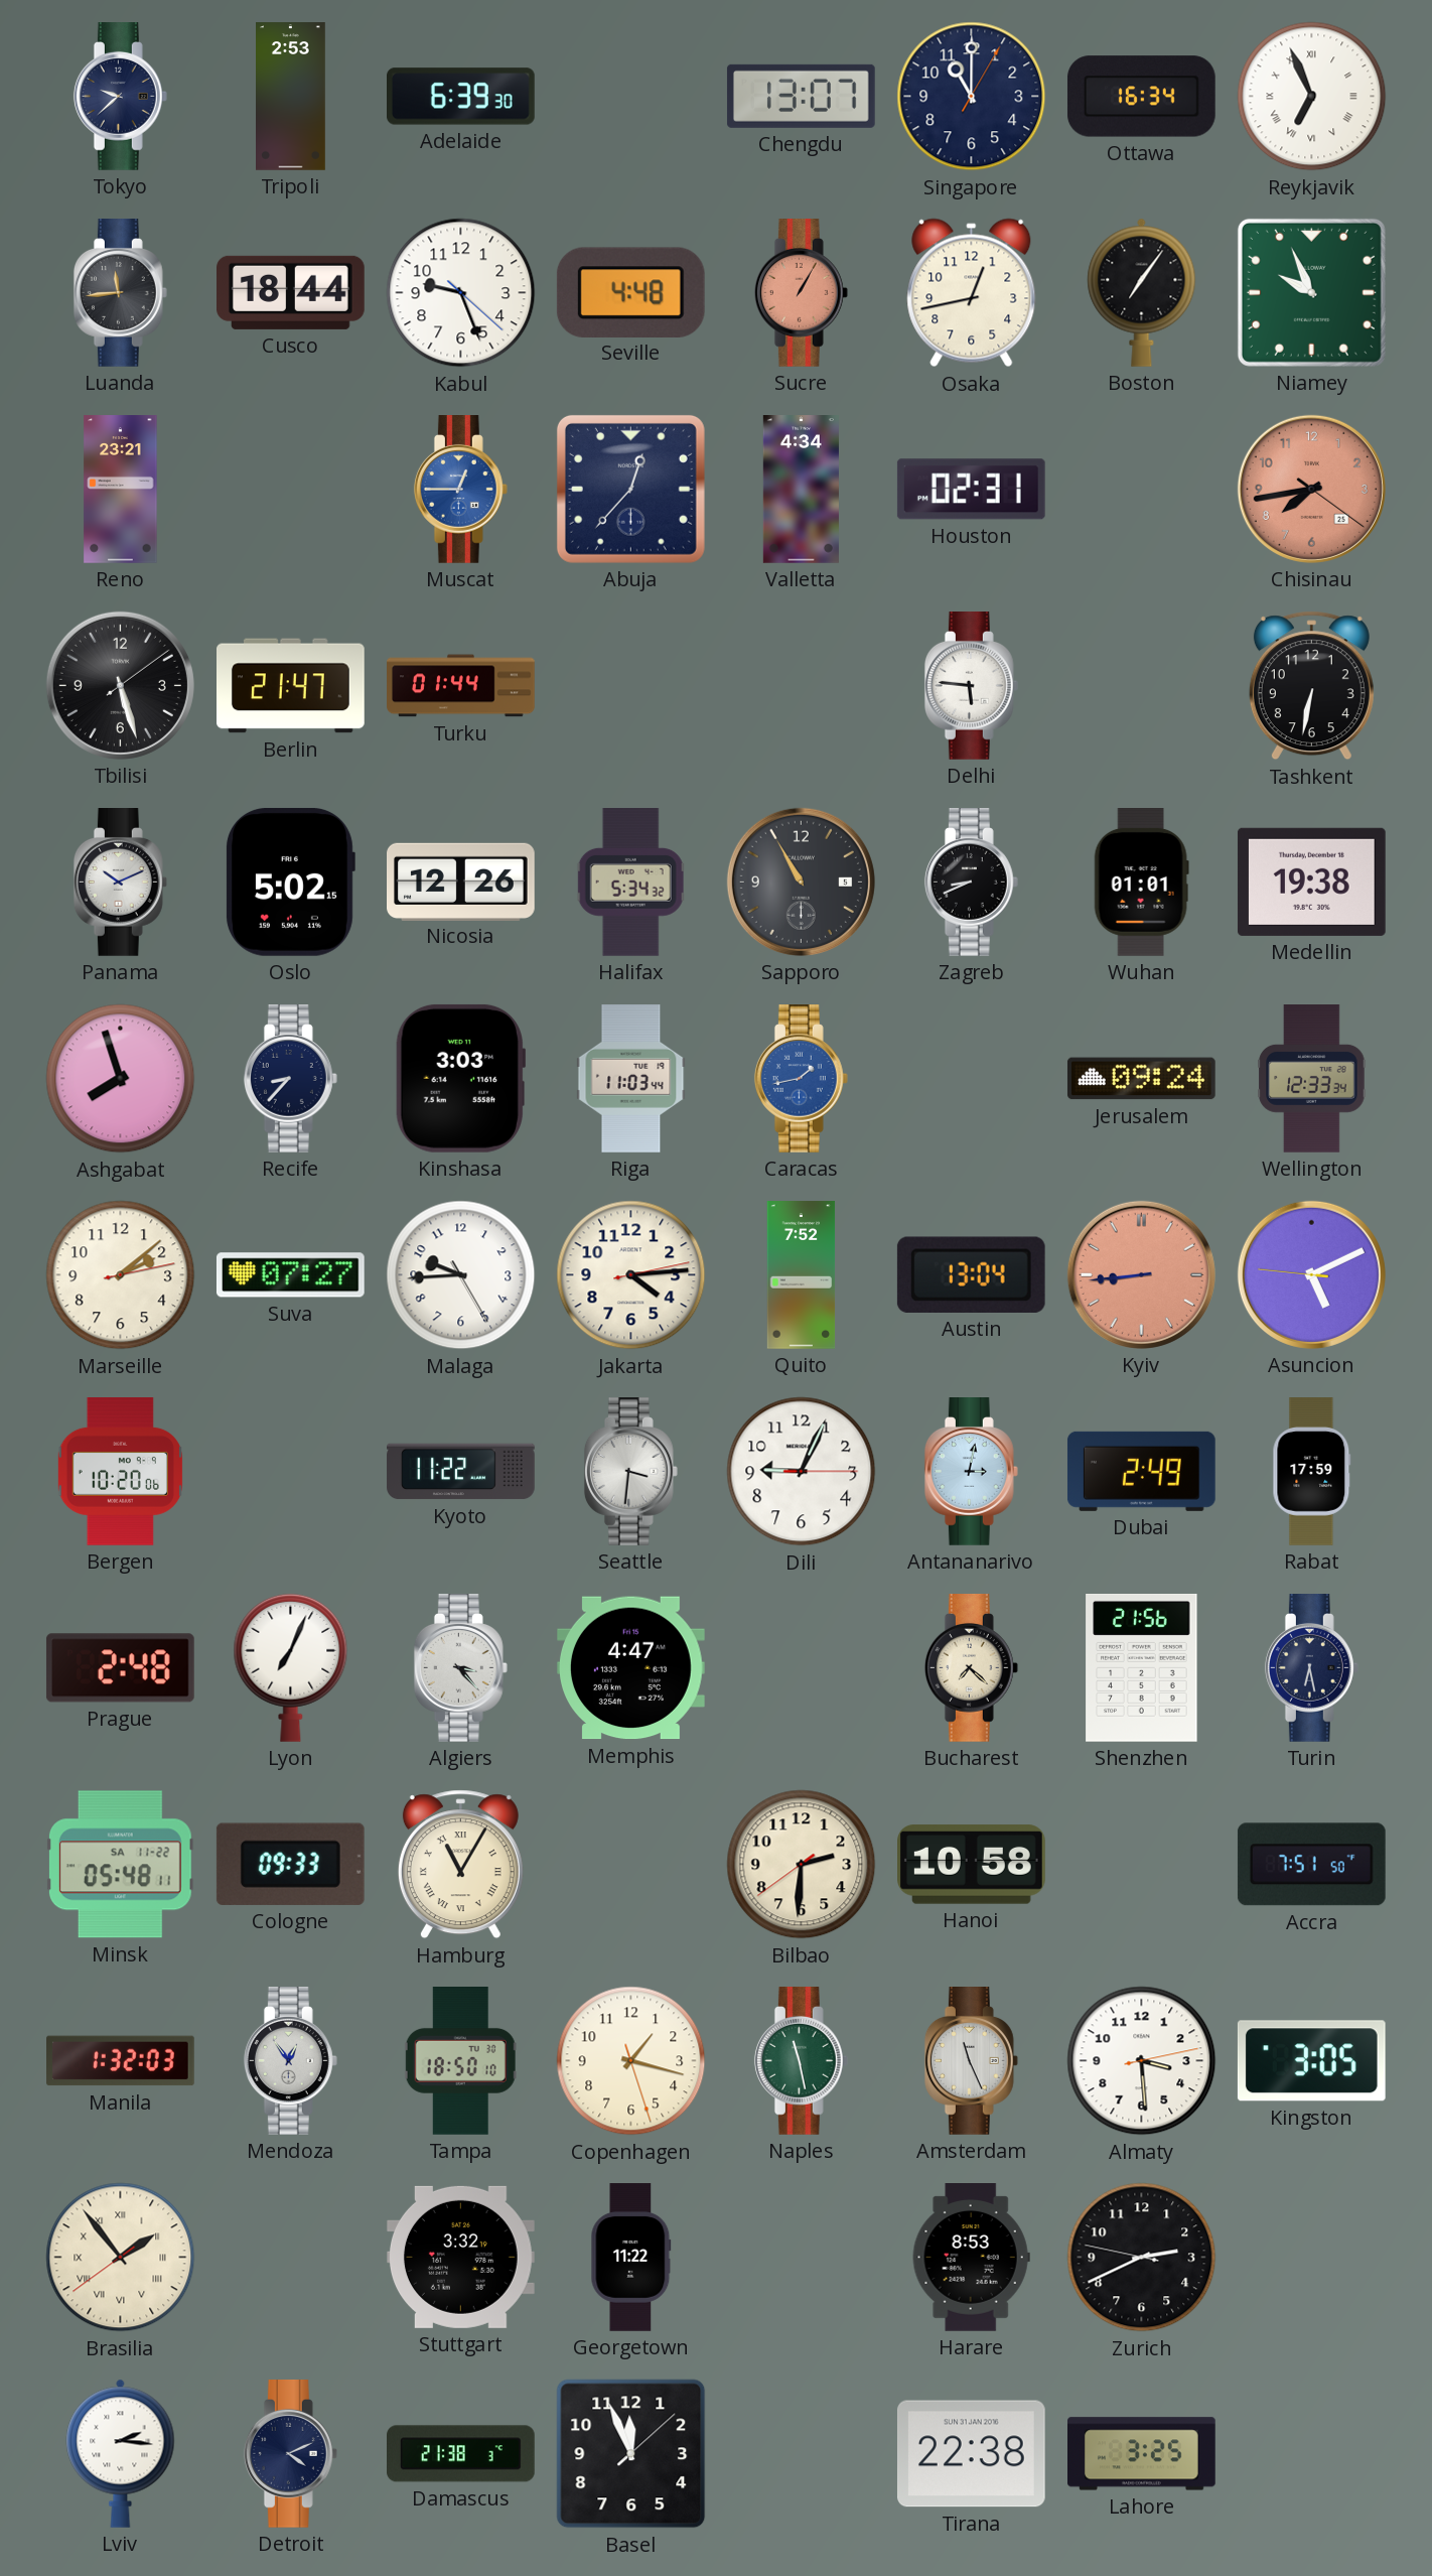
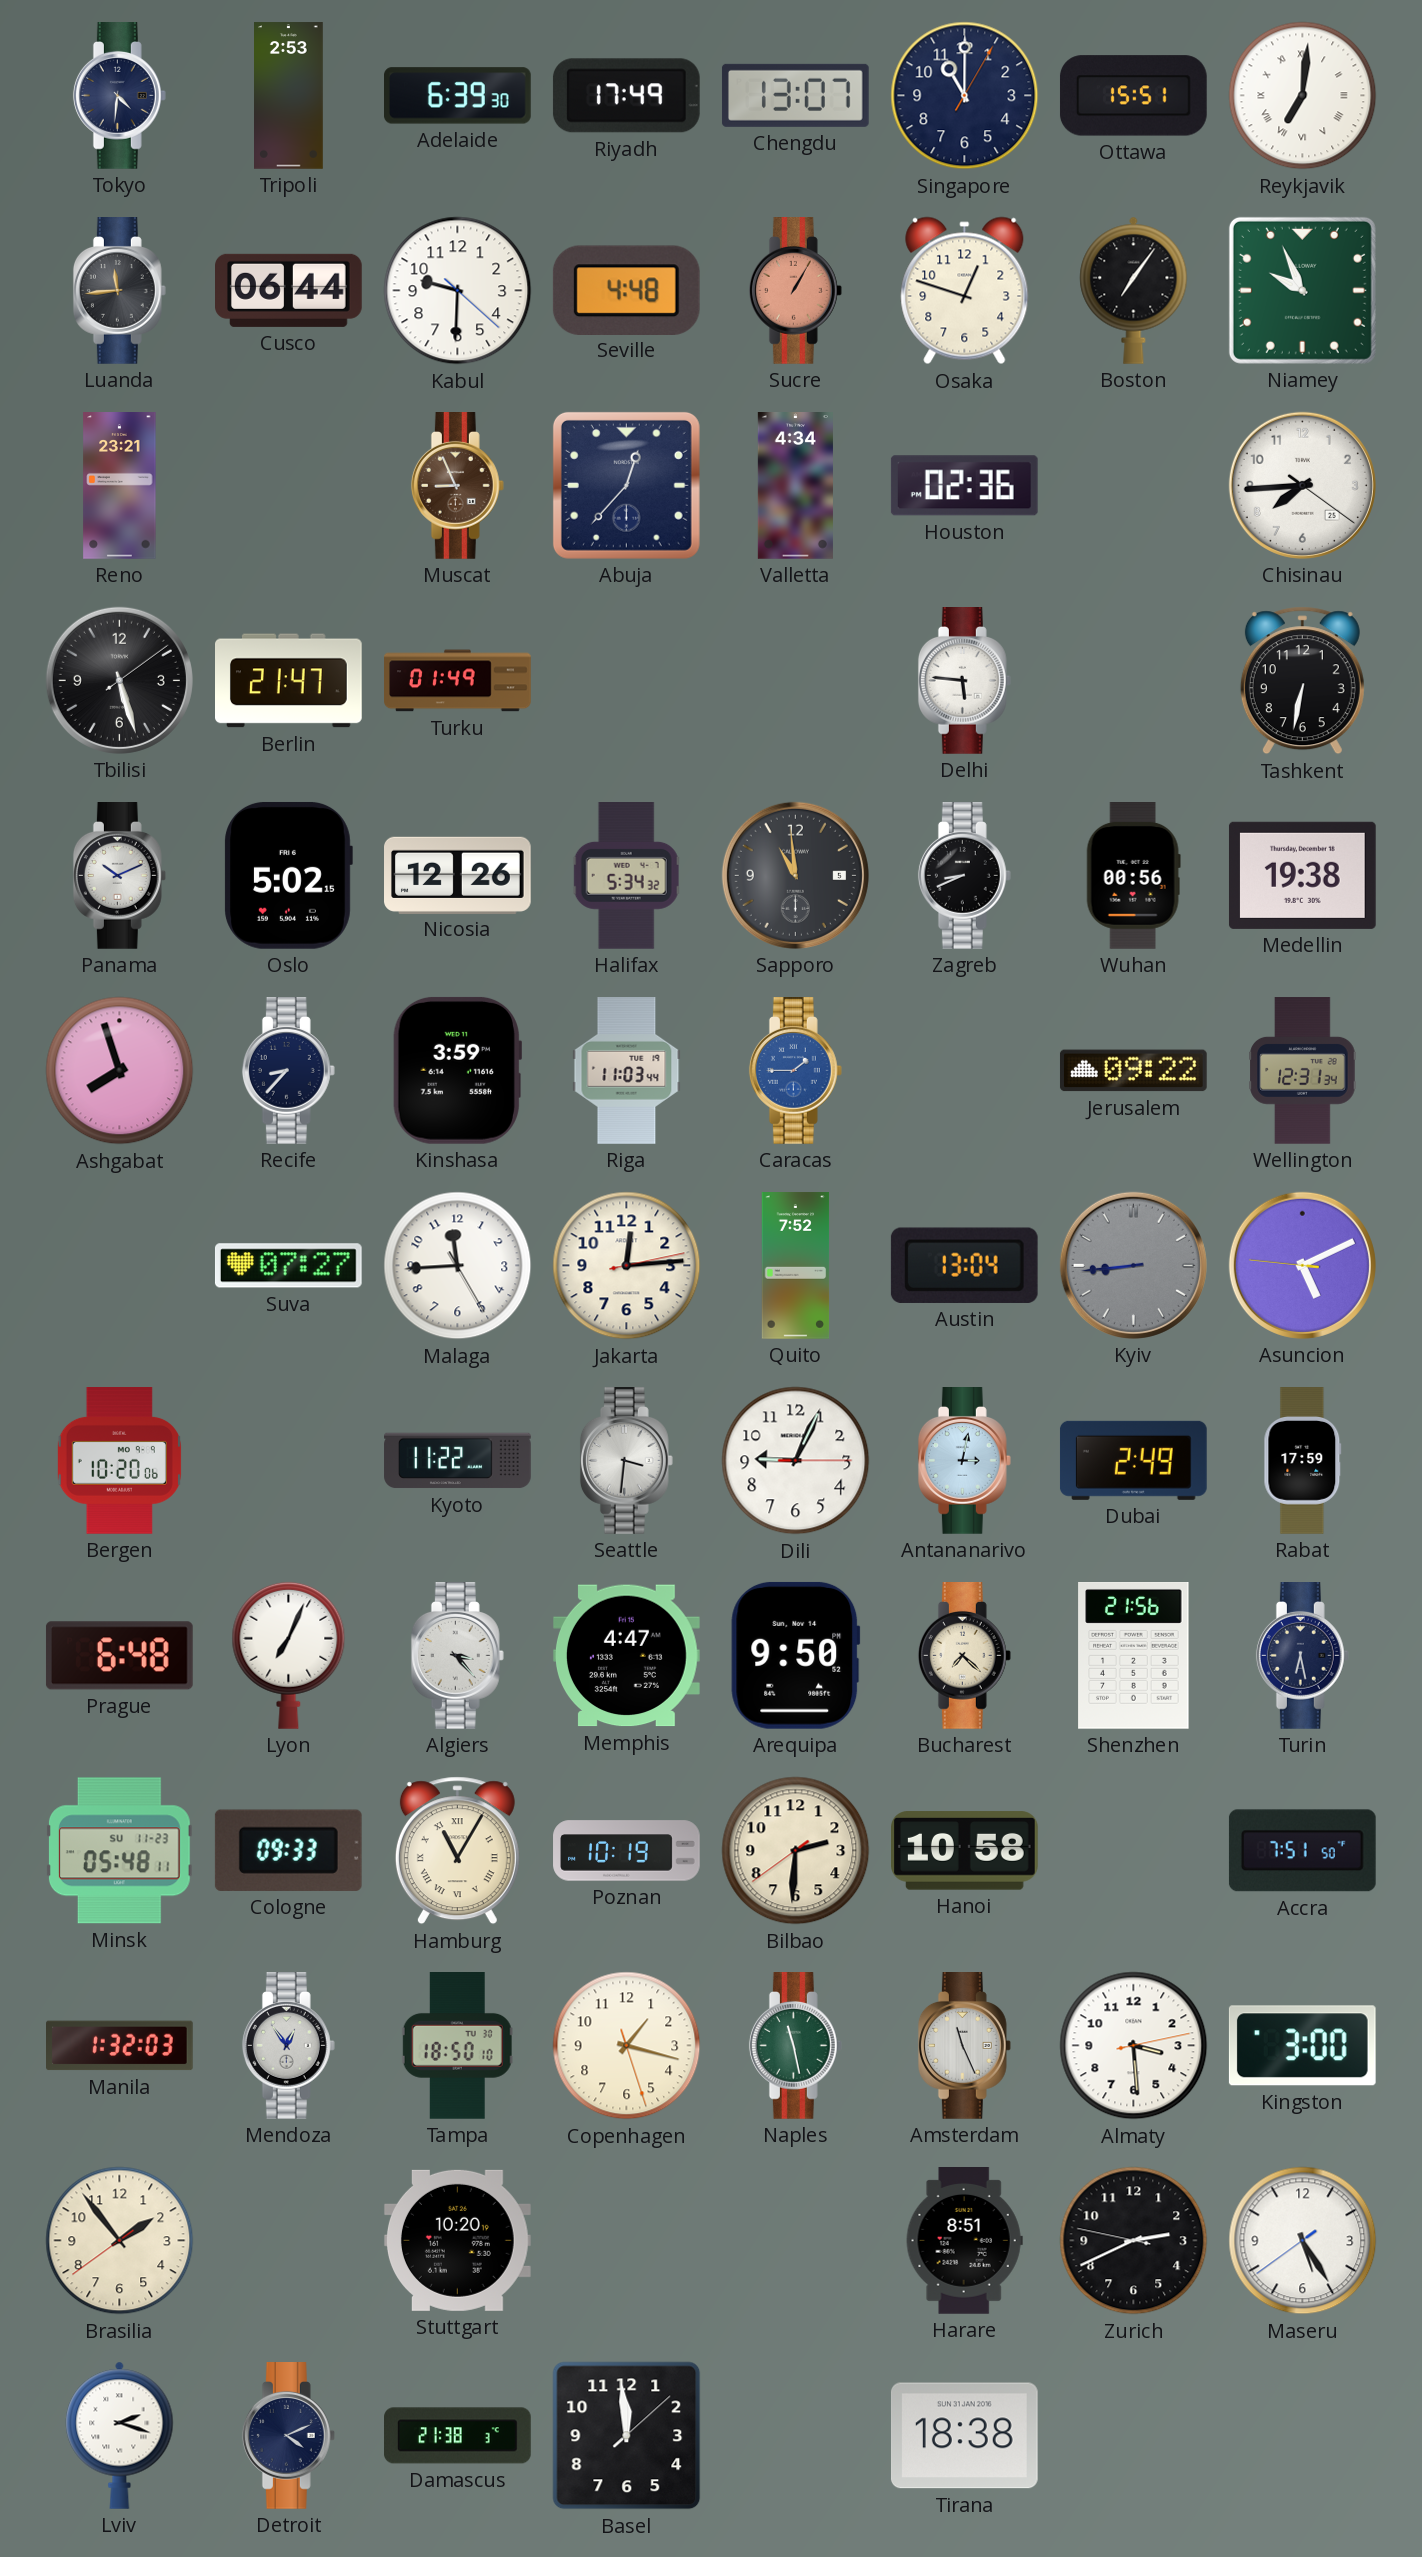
Tokyo: 9:38 -> 4:31 (119, 96)
Riyadh: none -> 17:49 (626, 96)
Ottawa: 16:34 -> 15:51 (1133, 96)
Reykjavik: 6:56 -> 7:01 (1303, 96)
Cusco: 18:44 -> 06:44 (289, 290)
Kabul: 9:26 -> 9:30 (458, 291)
Osaka: 12:43 -> 12:48 (965, 291)
Muscat: 12:45 -> 8:56 (457, 486)
Muscat dial: blue -> brown (457, 486)
Houston: 02:31 -> 02:36 (964, 486)
Chisinau: 7:43 -> 7:44 (1302, 485)
Chisinau dial: salmon -> white (1302, 485)
Turku: 01:44 -> 01:49 (458, 681)
Sapporo: 10:55 -> 10:59 (795, 875)
Wuhan: 01:01 -> 00:56 (1133, 876)
Kinshasa: 3:03 -> 3:59 (457, 1070)
Caracas: 1:43 -> 1:45 (795, 1071)
Jerusalem: 09:24 -> 09:22 (1133, 1071)
Wellington: 12:33 -> 12:31 (1303, 1071)
Marseille: 2:08 -> none (121, 1275)
Malaga: 9:44 -> 11:44 (458, 1266)
Jakarta: 4:14 -> 12:14 (627, 1266)
Kyiv dial: salmon -> grey (1133, 1265)
Prague: 2:48 -> 6:48 (119, 1656)
Arequipa: none -> 9:50 (796, 1655)
Minsk date: SA 11-22 -> SU 11-23 (119, 1851)
Poznan: none -> 10:19 (627, 1851)
Kingston: 3:05 -> 3:00 (1302, 2046)
Brasilia numerals: Roman -> Arabic (120, 2241)
Stuttgart: 3:32 -> 10:20 (457, 2240)
Georgetown: 11:22 -> none (631, 2258)
Harare: 8:53 -> 8:51 (964, 2241)
Maseru: none -> 5:24 (1303, 2241)
Lviv: 2:16 -> 2:18 (120, 2435)
Basel: 11:56 -> 11:59 (627, 2436)
Tirana: 22:38 -> 18:38 (964, 2436)
Lahore: 3:25 -> none (1142, 2454)
